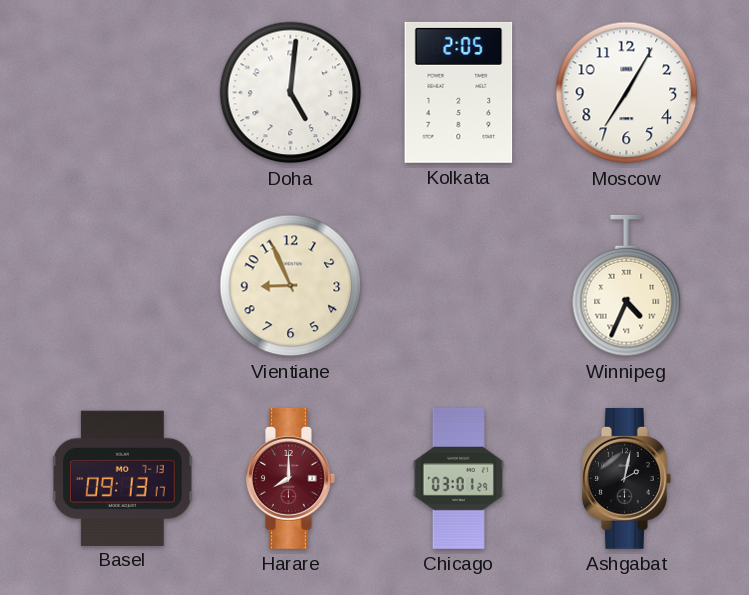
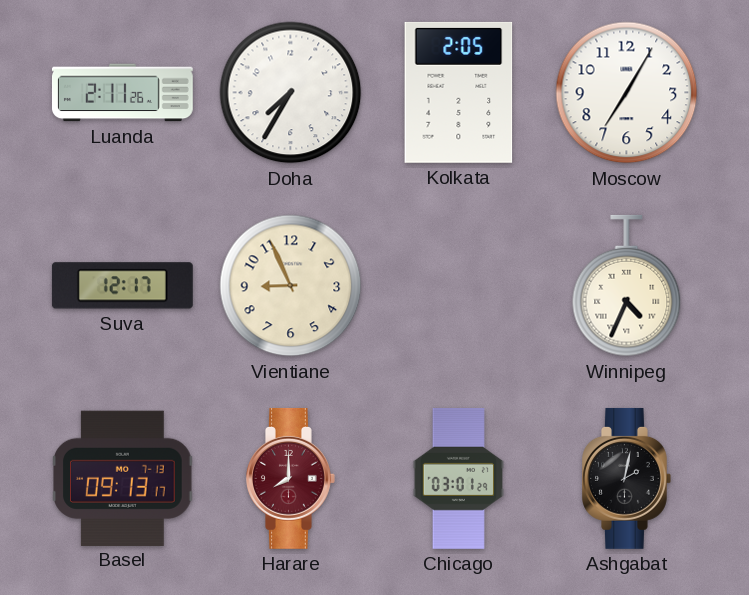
Luanda: none -> 2:11 (122, 93)
Doha: 5:01 -> 7:35 (291, 93)
Suva: none -> 12:17 (122, 286)
